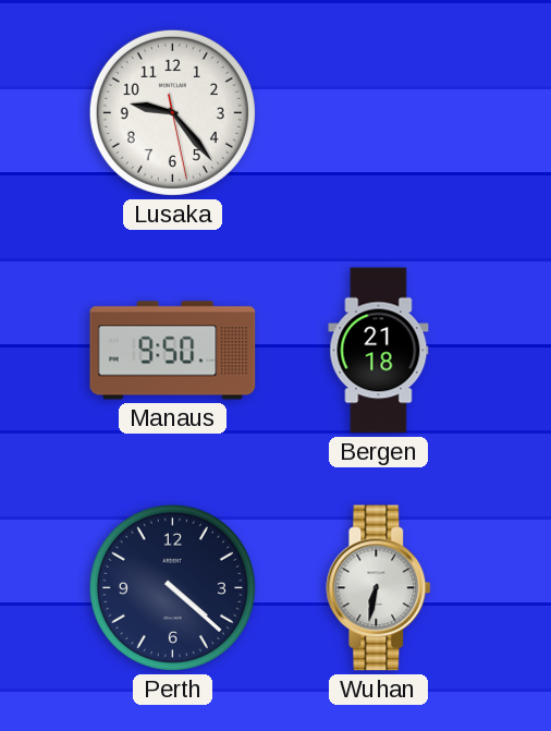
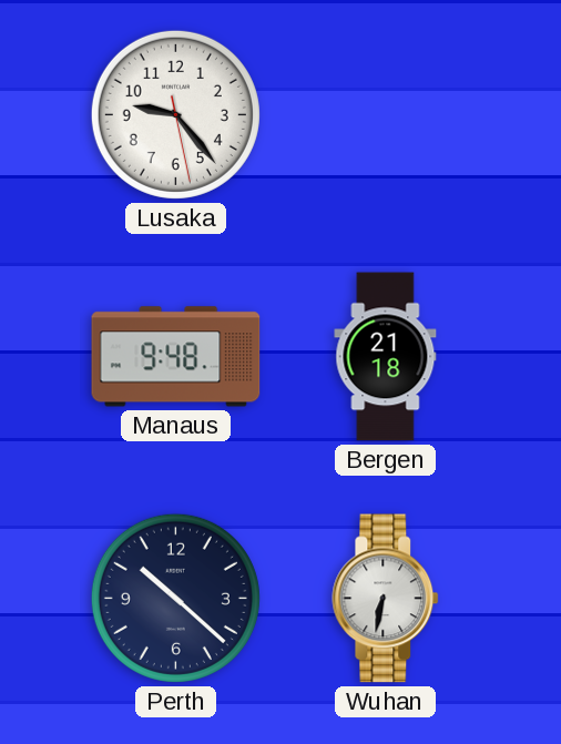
Manaus: 9:50 -> 9:48 (176, 357)
Perth: 4:22 -> 10:22 (175, 598)
